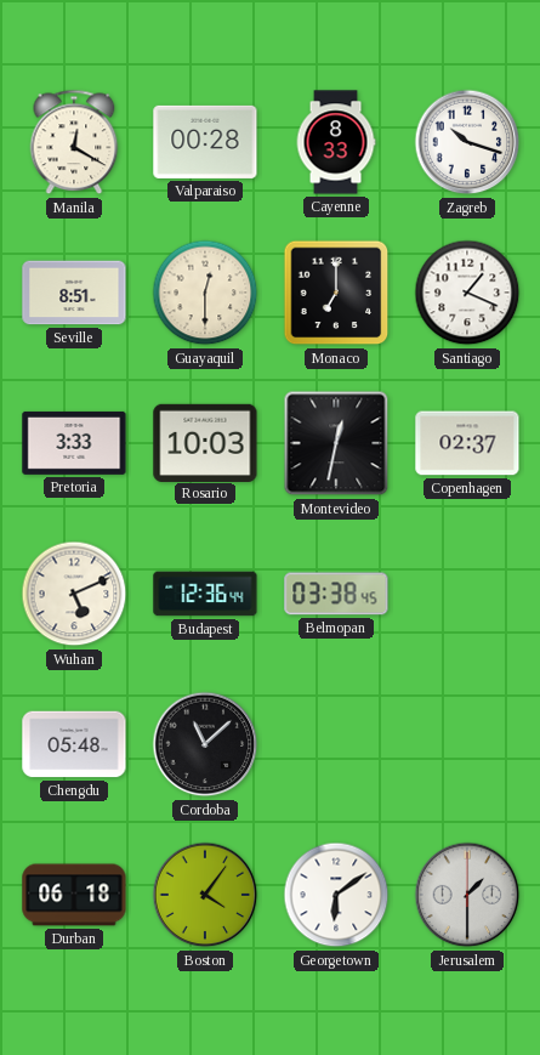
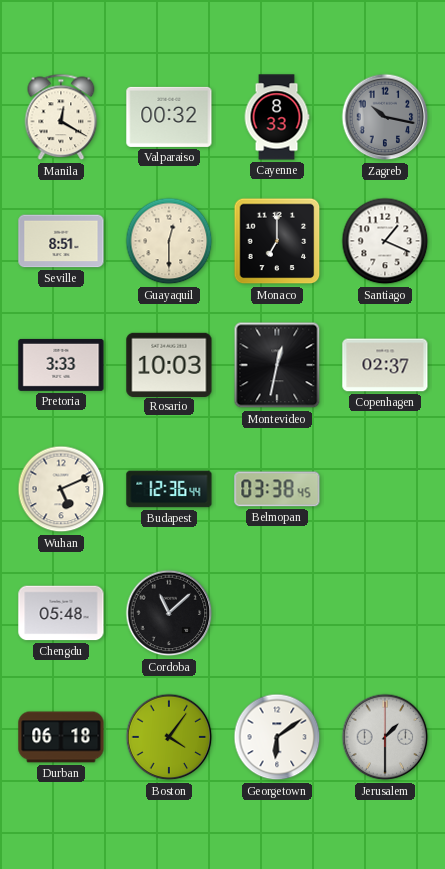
Valparaiso: 00:28 -> 00:32 (169, 117)
Zagreb: 10:18 -> 10:17 (385, 117)
Zagreb dial: white -> grey (385, 117)
